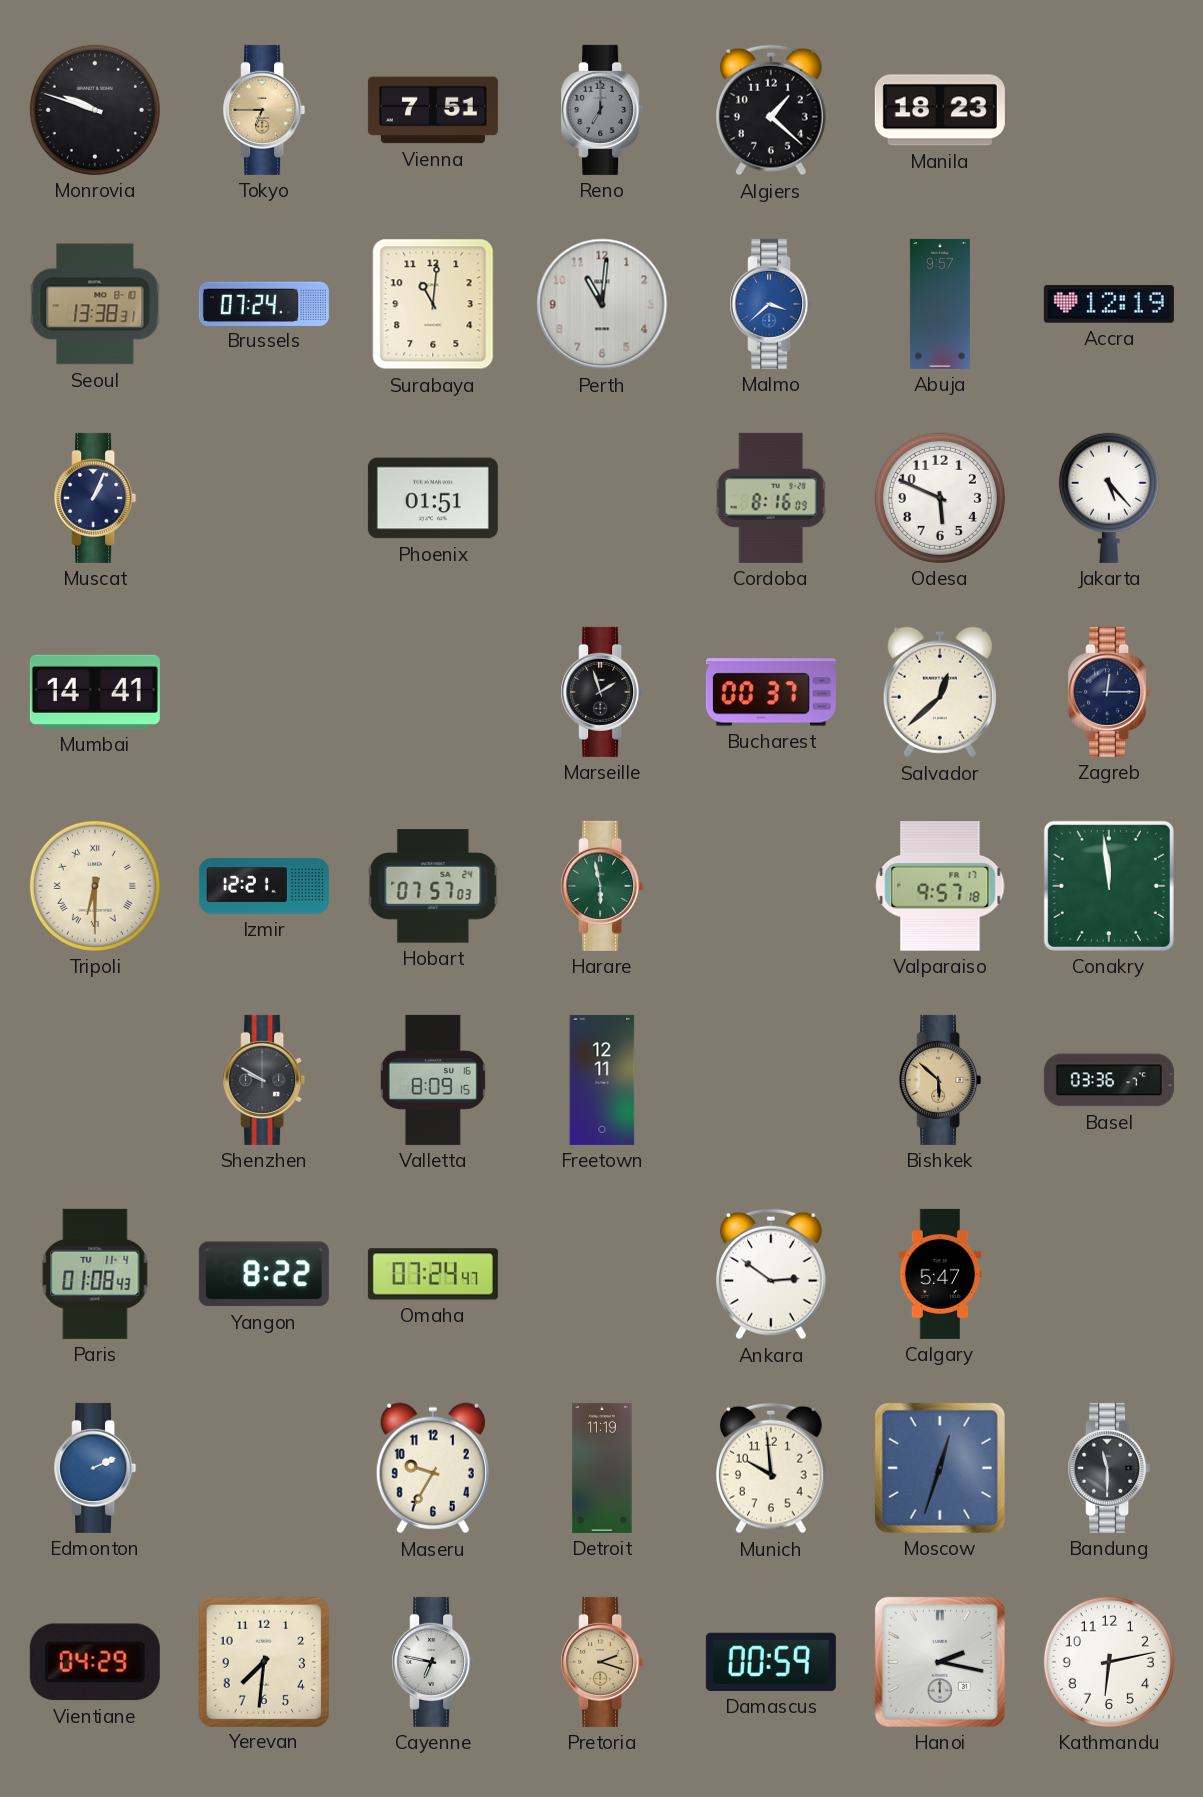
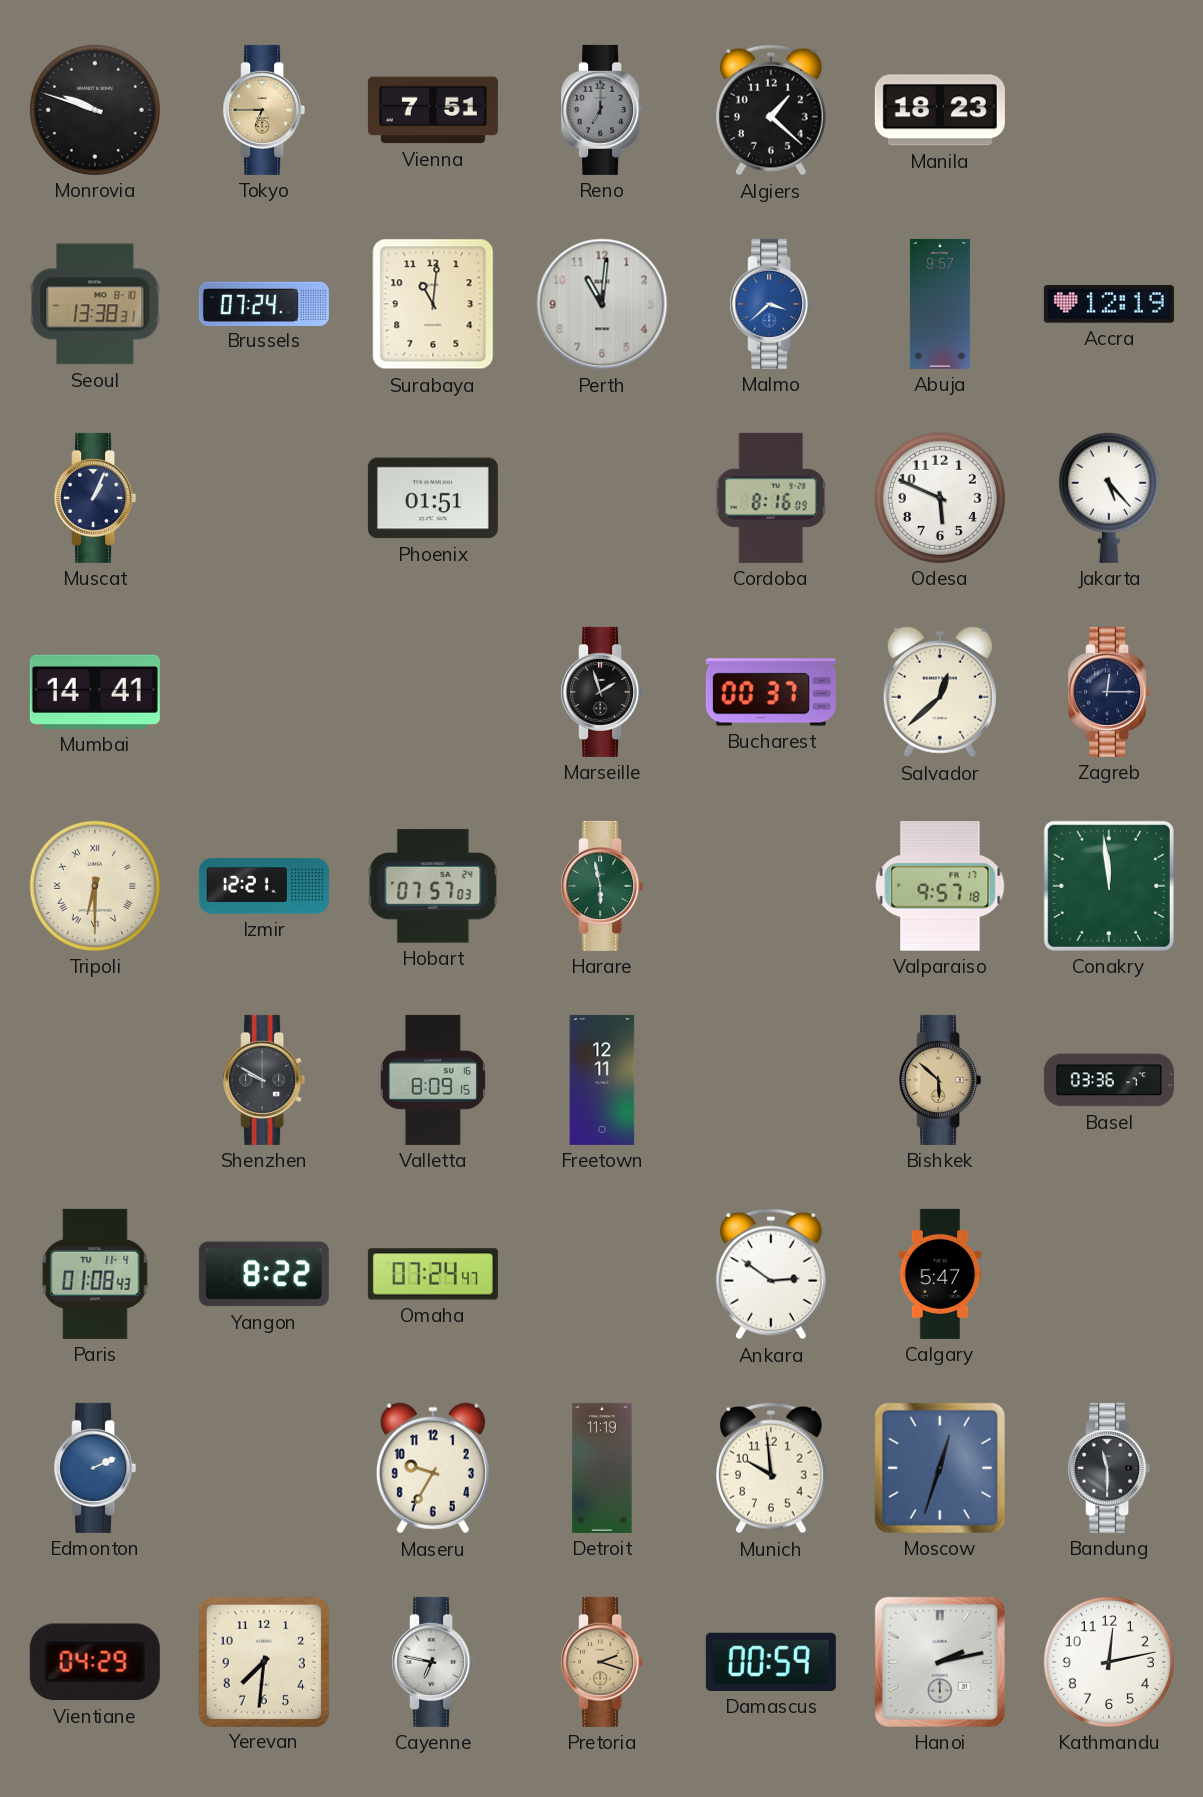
Hanoi: 2:17 -> 2:13 (940, 1662)
Kathmandu: 6:13 -> 12:13 (1109, 1662)
